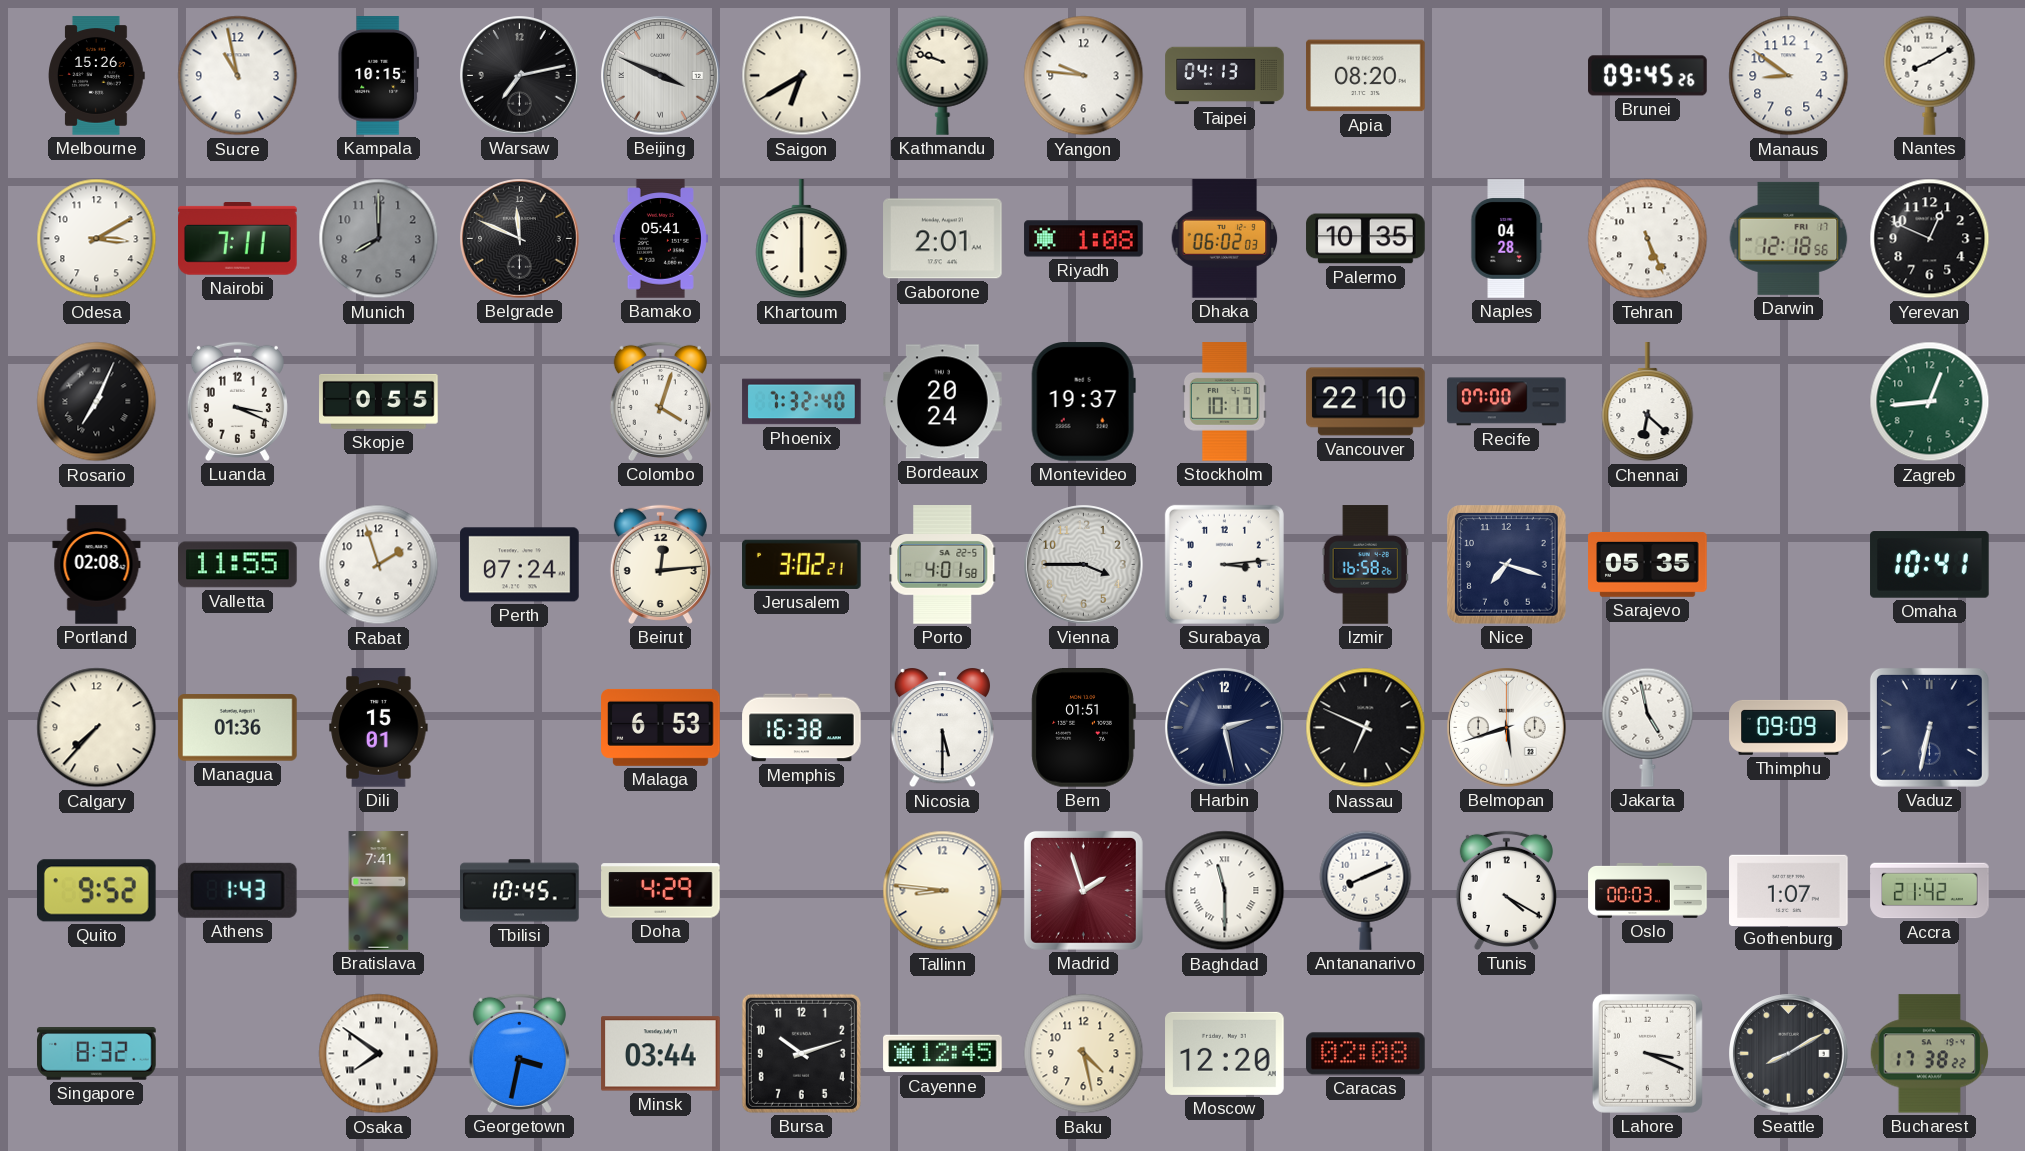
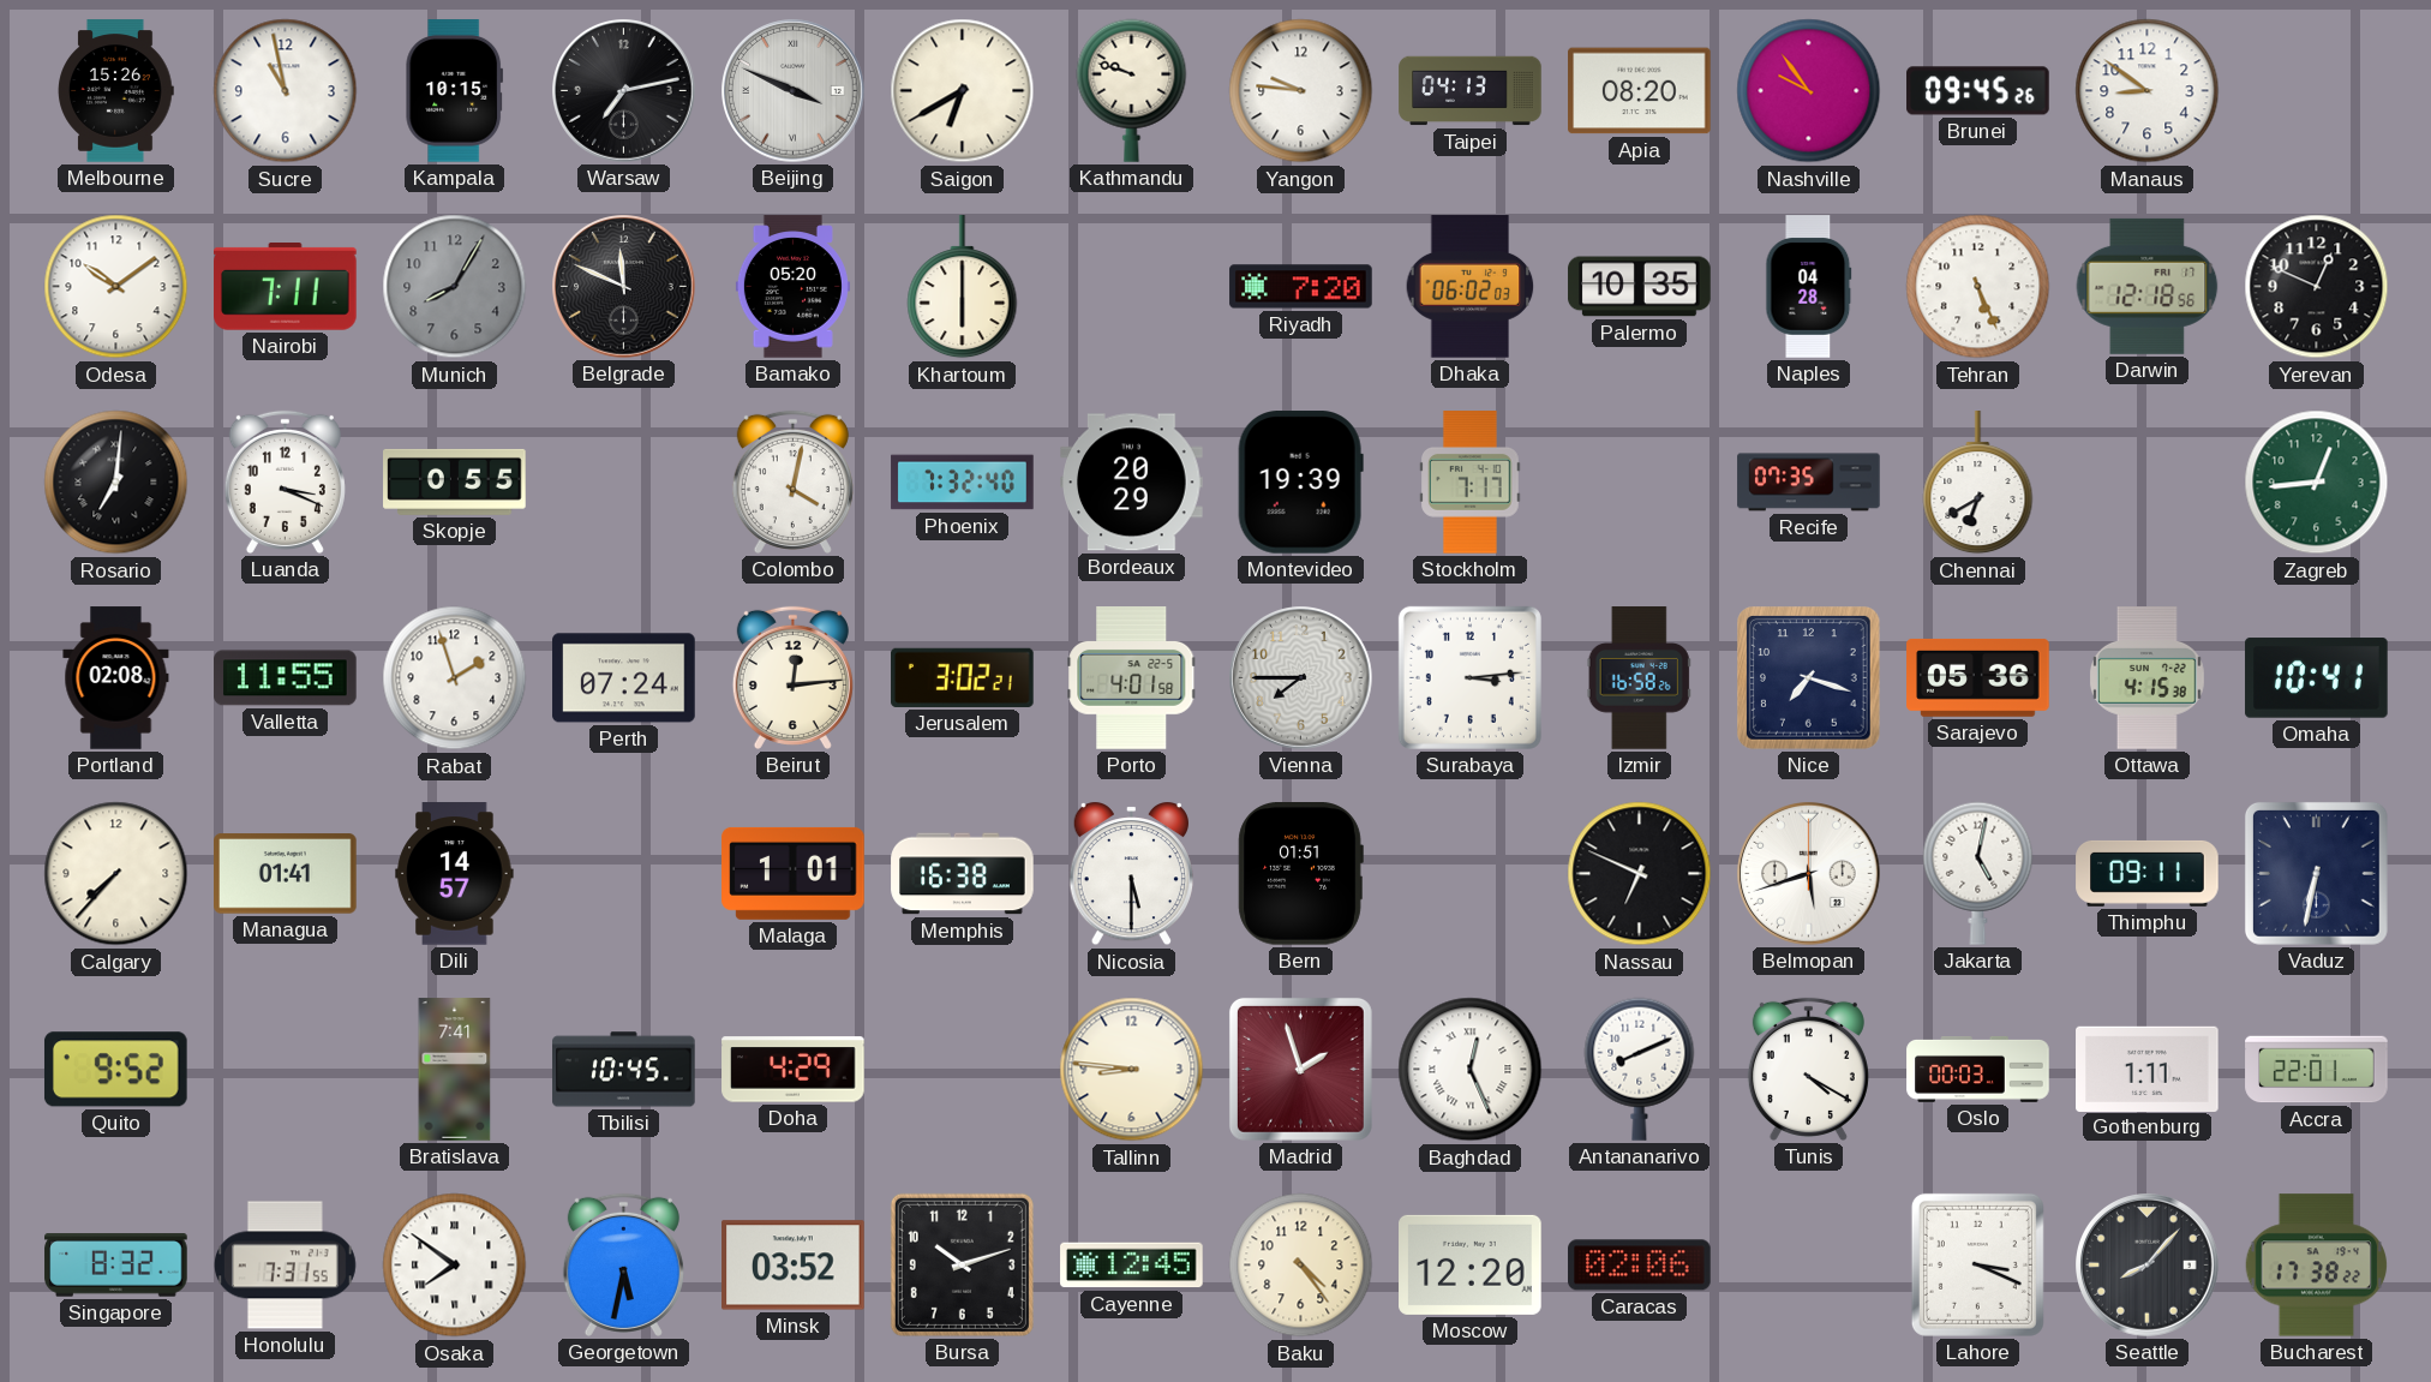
Nashville: none -> 9:54 (1809, 91)
Nantes: 8:10 -> none (1930, 75)
Odesa: 3:10 -> 10:09 (116, 287)
Munich: 8:00 -> 8:05 (455, 287)
Bamako: 05:41 -> 05:20 (792, 287)
Gaborone: 2:01 -> none (943, 239)
Riyadh: 1:08 -> 7:20 (1301, 287)
Rosario: 7:04 -> 7:01 (116, 483)
Colombo: 4:03 -> 4:02 (792, 481)
Bordeaux: 20:24 -> 20:29 (1132, 483)
Montevideo: 19:37 -> 19:39 (1300, 483)
Stockholm: 10:17 -> 7:17 (1471, 483)
Vancouver: 22:10 -> none (1366, 402)
Recife: 07:00 -> 07:35 (1809, 483)
Chennai: 6:22 -> 6:40 (1978, 483)
Vienna: 3:45 -> 7:45 (1301, 678)
Sarajevo: 05:35 -> 05:36 (1978, 677)
Ottawa: none -> 4:15 (2146, 678)
Managua: 01:36 -> 01:41 (286, 874)
Dili: 15:01 -> 14:57 (455, 874)
Malaga: 6:53 -> 1:01 (794, 873)
Harbin: 2:28 -> none (1225, 728)
Jakarta: 4:58 -> 5:02 (1978, 873)
Thimphu: 09:09 -> 09:11 (2148, 873)
Athens: 1:43 -> none (237, 890)
Baghdad: 11:30 -> 12:26 (1471, 1070)
Gothenburg: 1:07 -> 1:11 (2148, 1069)
Accra: 21:42 -> 22:01 (2317, 1070)
Honolulu: none -> 7:31 (286, 1266)
Georgetown: 3:32 -> 5:32 (623, 1264)
Minsk: 03:44 -> 03:52 (794, 1266)
Baku: 4:28 -> 4:24 (1301, 1266)
Caracas: 02:08 -> 02:06 (1640, 1266)
Seattle: 8:10 -> 8:07 (2148, 1266)
